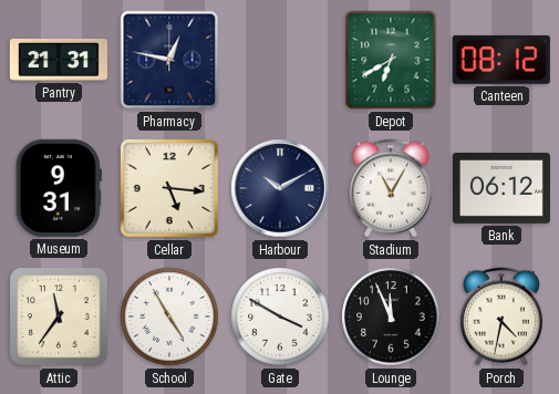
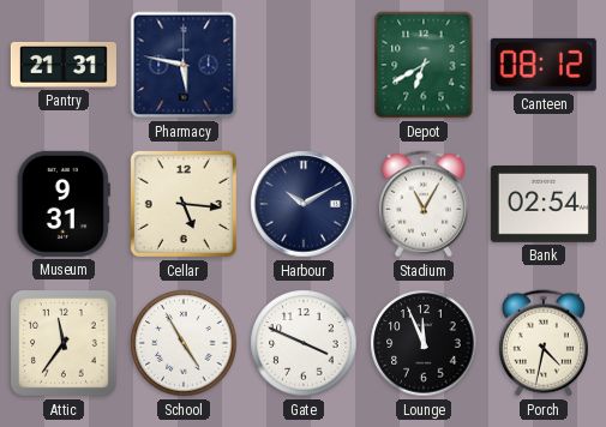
Pharmacy: 12:47 -> 5:47 (184, 65)
Bank: 06:12 -> 02:54 (544, 205)
Gate: 3:50 -> 3:49 (304, 343)
